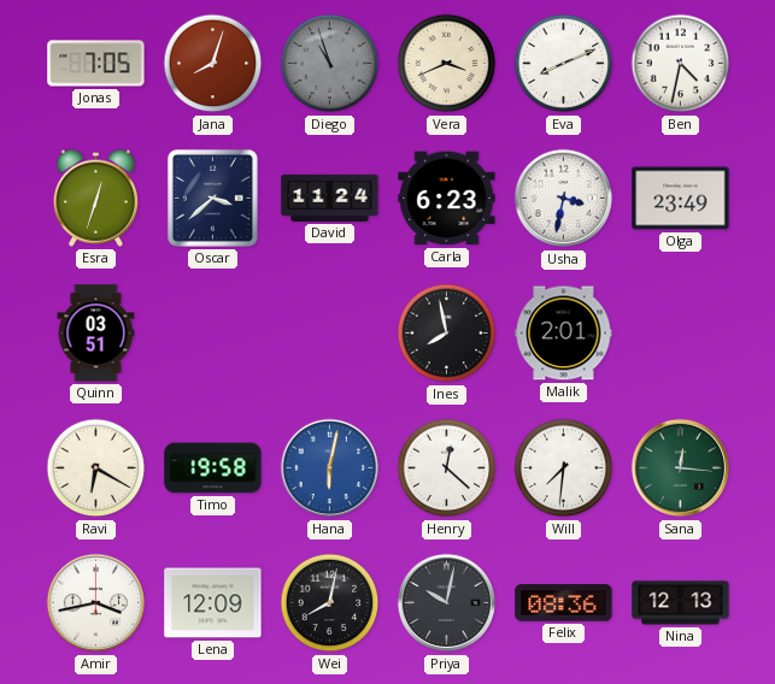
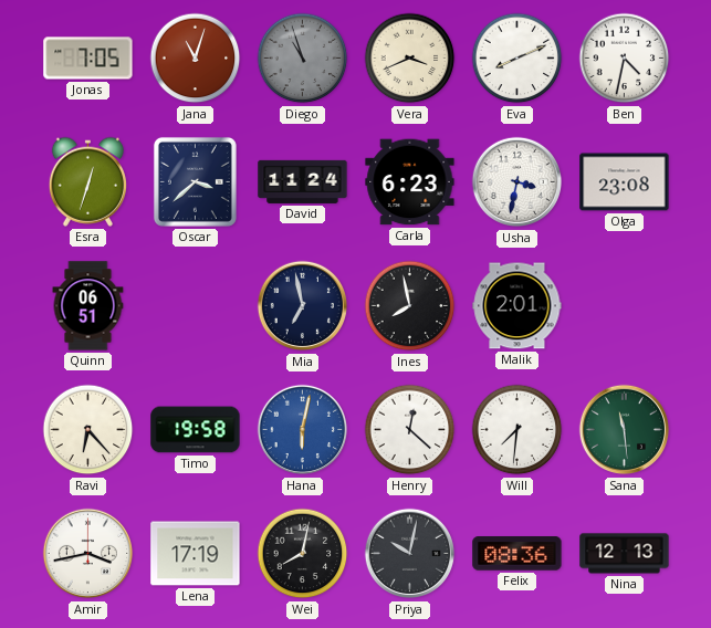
Jana: 8:03 -> 11:03 (196, 59)
Olga: 23:49 -> 23:08 (625, 182)
Quinn: 03:51 -> 06:51 (88, 306)
Mia: none -> 6:58 (303, 306)
Ravi: 6:20 -> 6:23 (88, 430)
Sana: 12:16 -> 11:29 (625, 430)
Lena: 12:09 -> 17:19 (196, 554)
